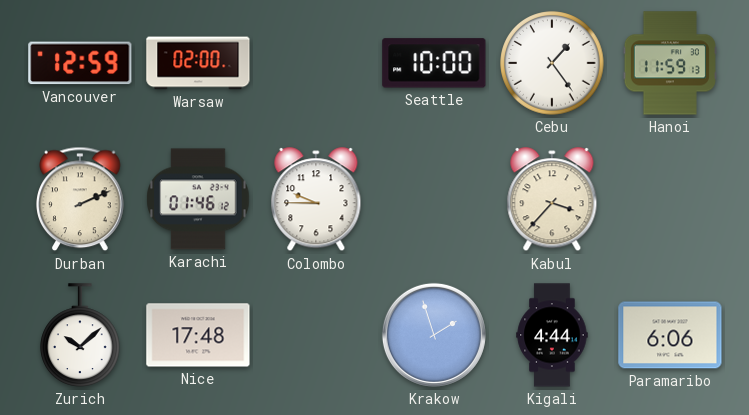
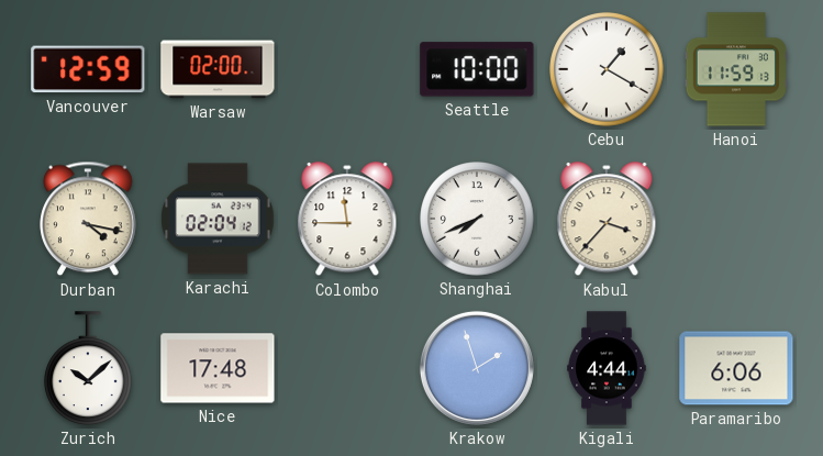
Cebu: 1:24 -> 1:20 (607, 69)
Durban: 2:11 -> 4:17 (88, 219)
Karachi: 01:46 -> 02:04 (218, 219)
Colombo: 9:45 -> 11:45 (347, 220)
Shanghai: none -> 7:41 (477, 219)
